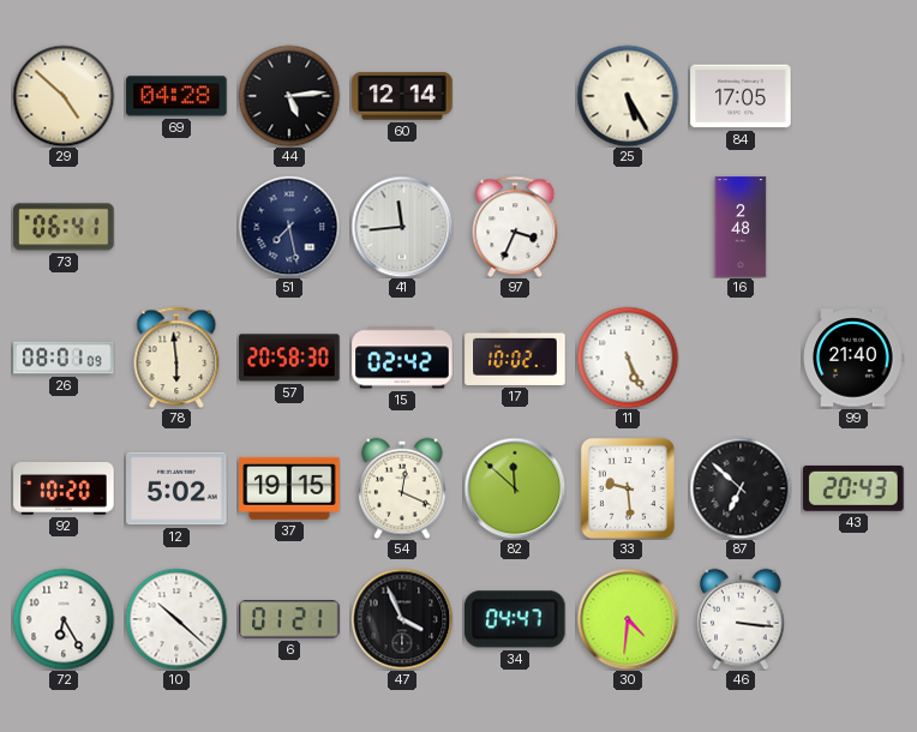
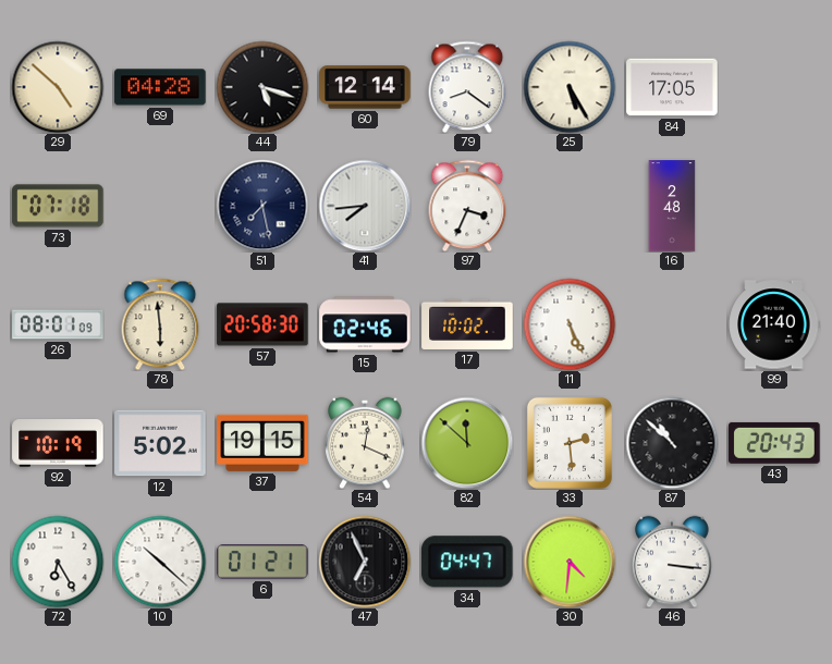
44: 5:14 -> 5:18 (262, 87)
79: none -> 8:21 (467, 87)
73: 06:41 -> 07:18 (58, 206)
41: 11:44 -> 7:44 (365, 206)
15: 02:42 -> 02:46 (365, 324)
92: 10:20 -> 10:19 (58, 444)
33: 9:29 -> 2:29 (570, 443)
87: 6:52 -> 10:52 (672, 443)
47: 3:56 -> 6:56 (365, 562)
